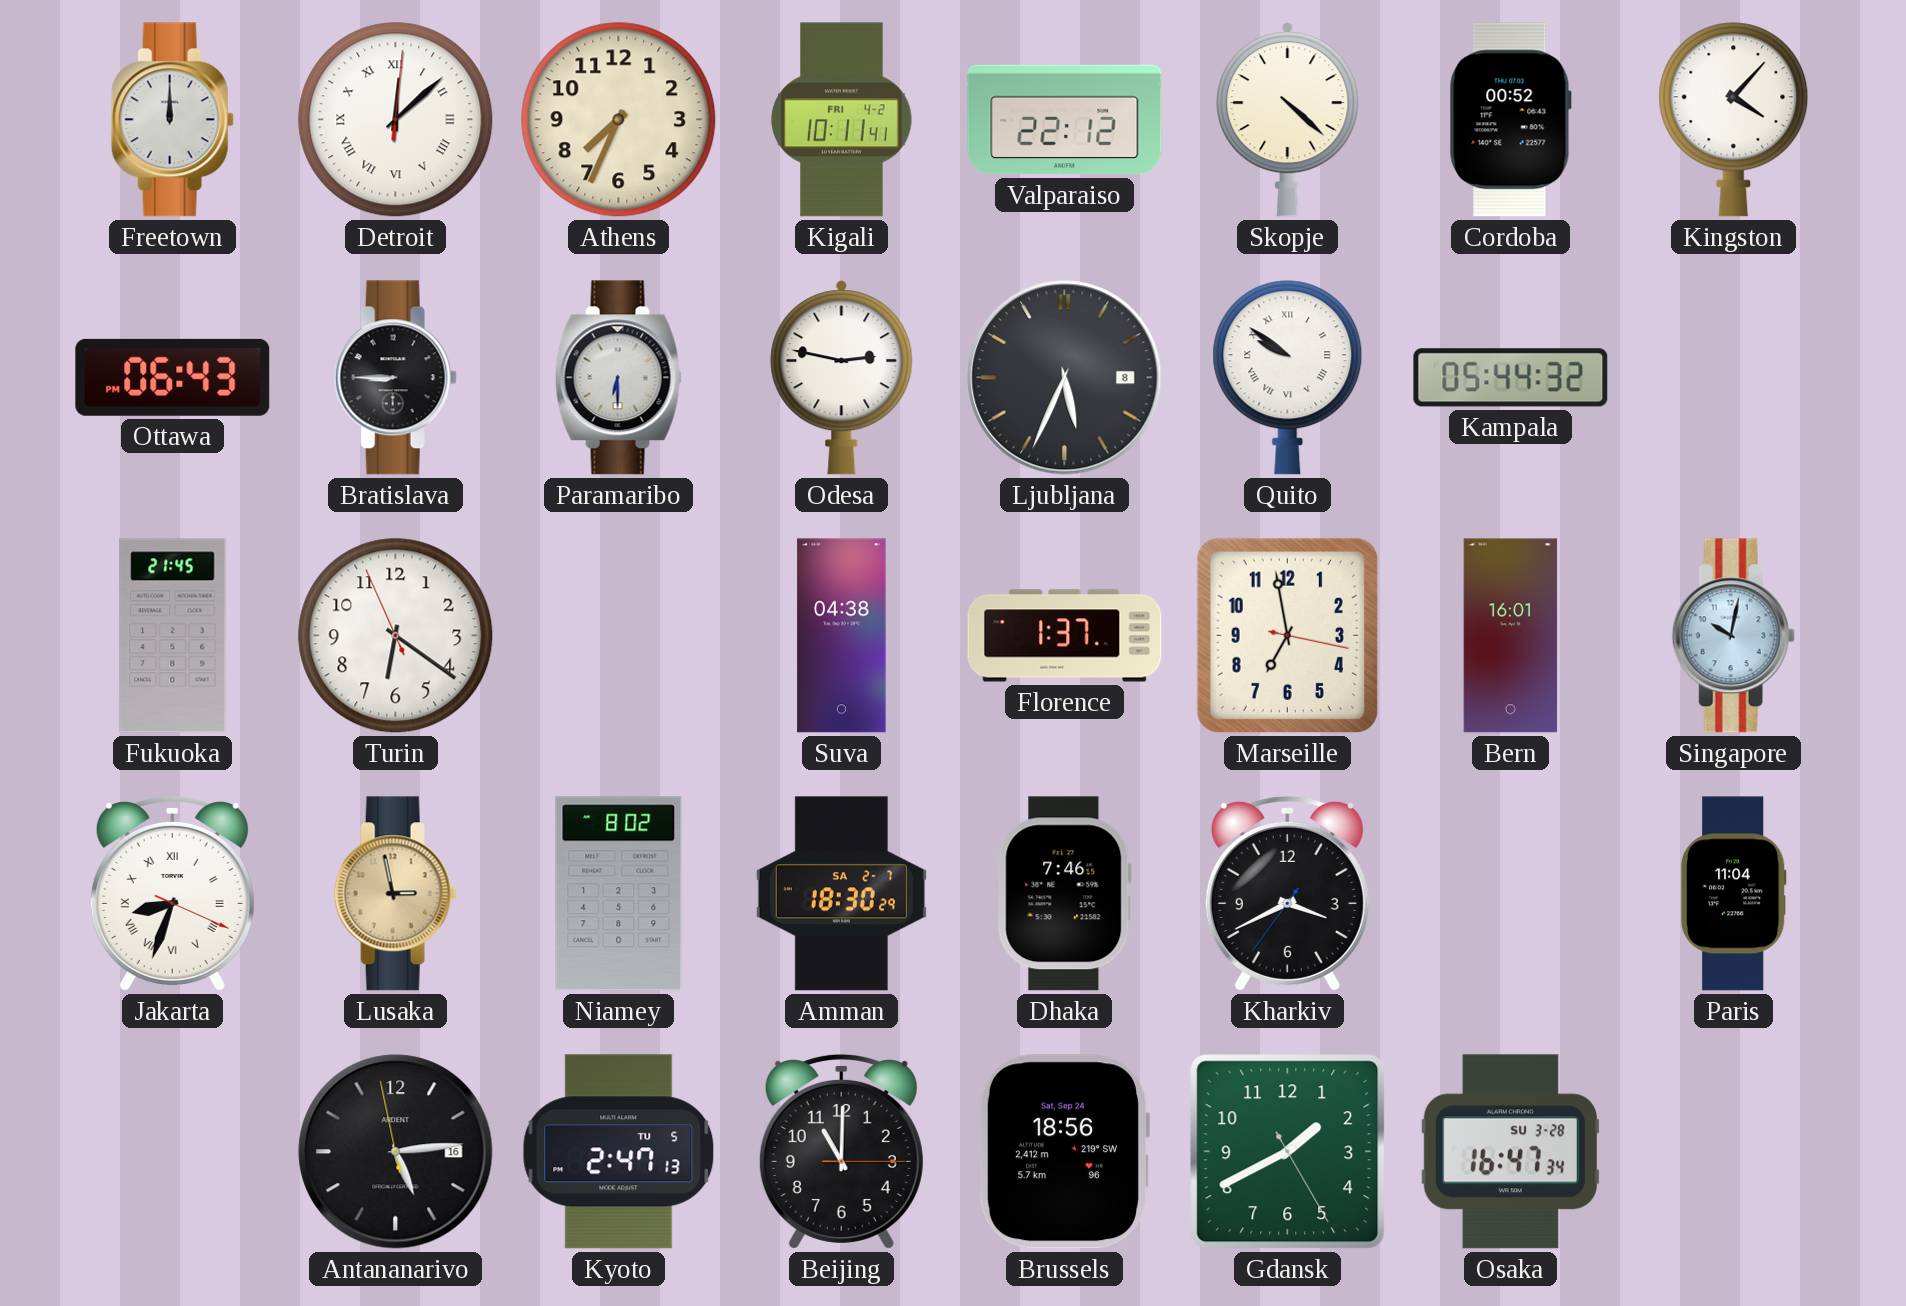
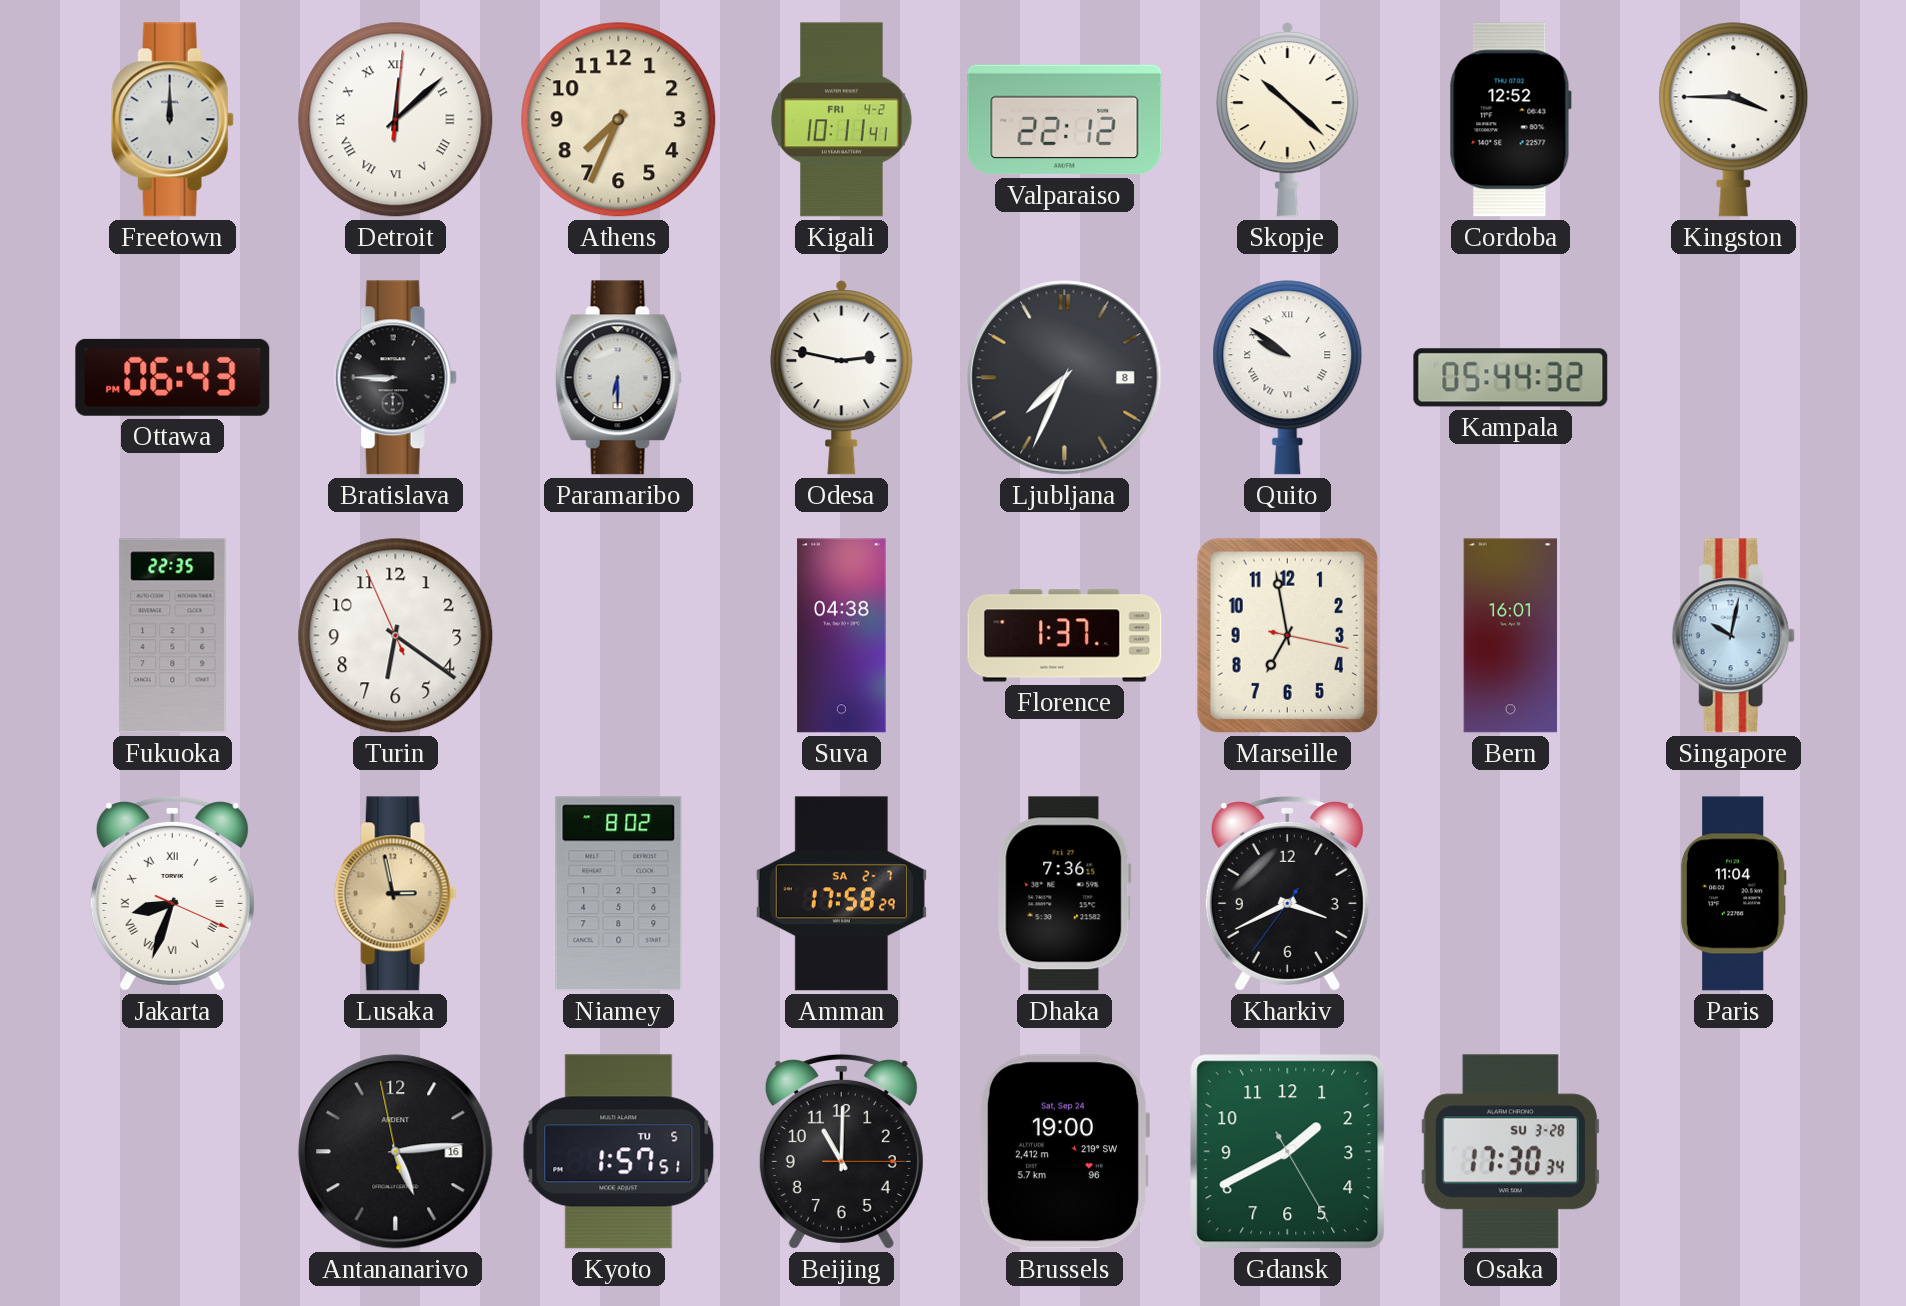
Skopje: 4:22 -> 10:22 (1288, 120)
Cordoba: 00:52 -> 12:52 (1510, 120)
Kingston: 4:07 -> 3:45 (1734, 120)
Ljubljana: 5:34 -> 7:34 (1065, 378)
Fukuoka: 21:45 -> 22:35 (173, 636)
Amman: 18:30 -> 17:58 (841, 894)
Dhaka: 7:46 -> 7:36 (1064, 894)
Kyoto: 2:47 -> 1:57 (619, 1152)
Brussels: 18:56 -> 19:00 (1063, 1152)
Osaka: 16:47 -> 17:30 (1510, 1152)
